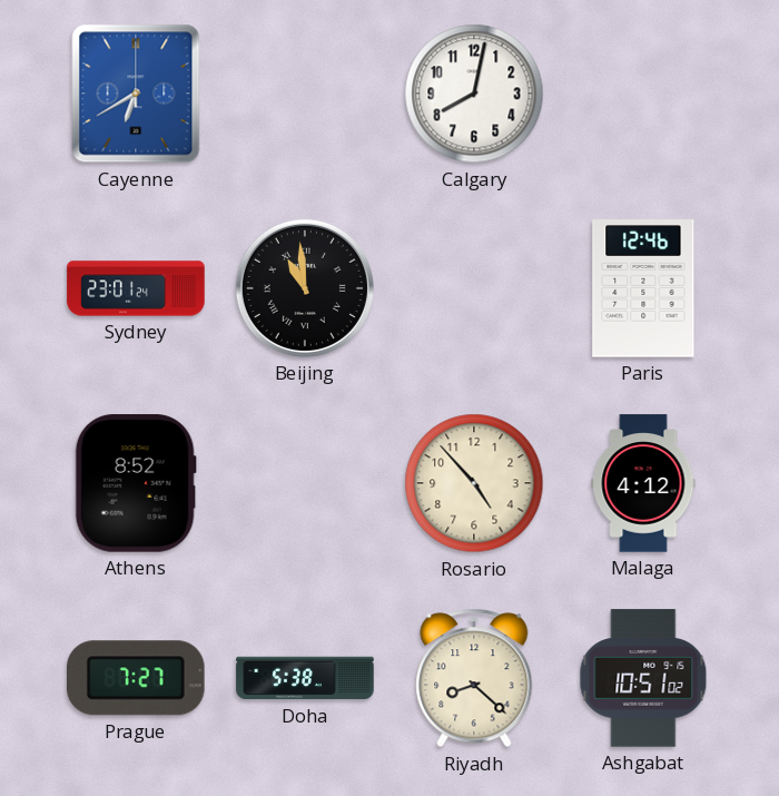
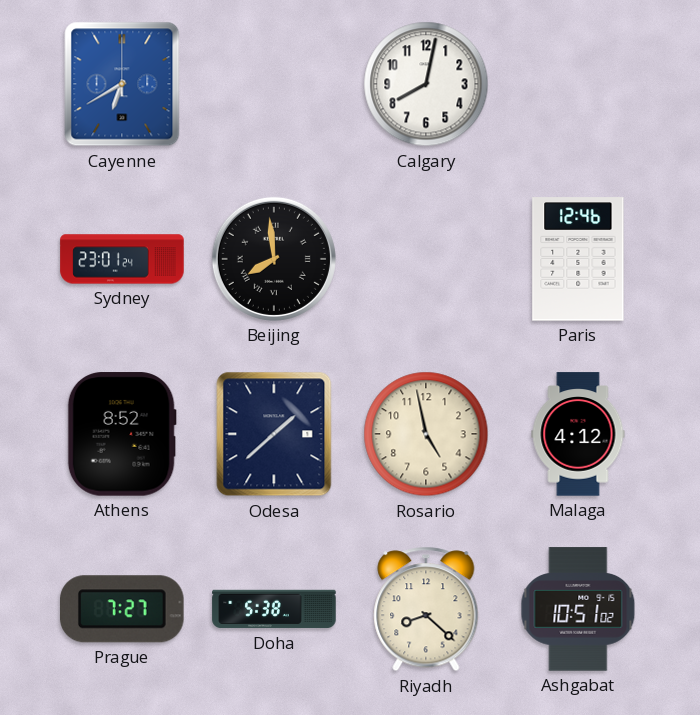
Beijing: 10:59 -> 7:59 (274, 259)
Odesa: none -> 1:38 (274, 434)
Rosario: 4:53 -> 4:58 (426, 434)
